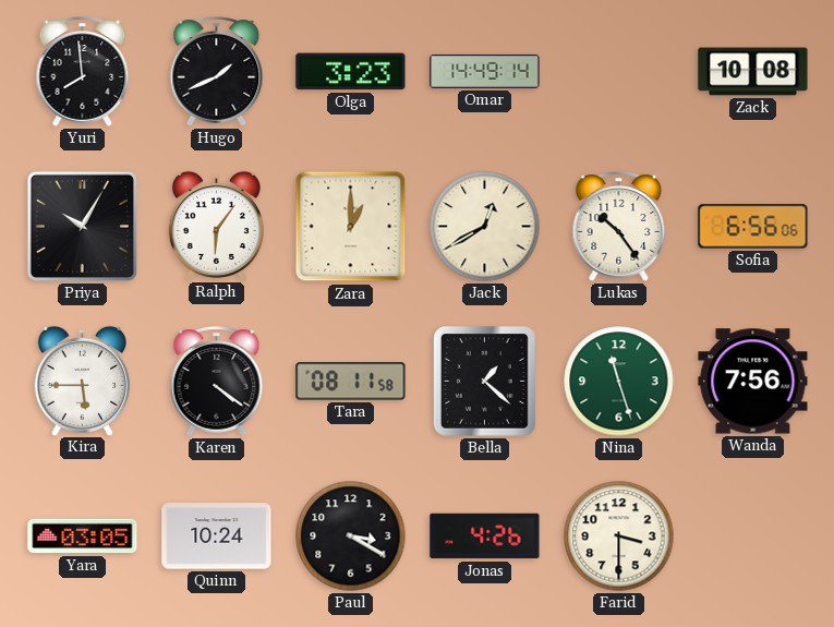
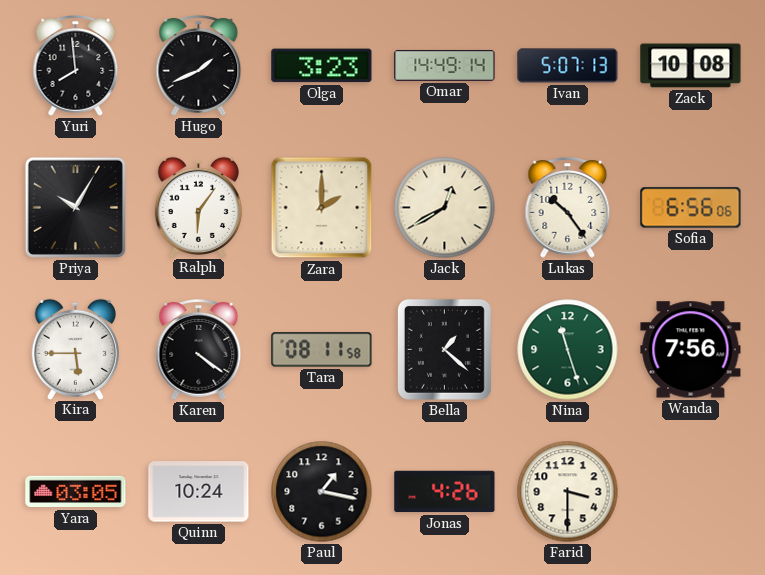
Ivan: none -> 5:07 (568, 66)
Zara: 1:00 -> 2:00 (322, 208)
Paul: 3:20 -> 1:17 (322, 492)
